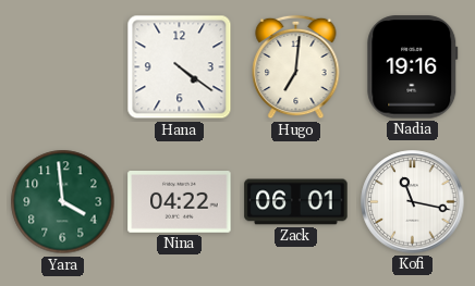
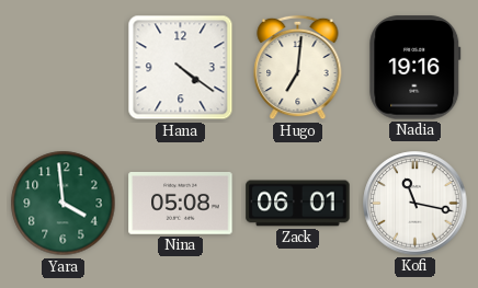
Nina: 04:22 -> 05:08 (181, 204)
